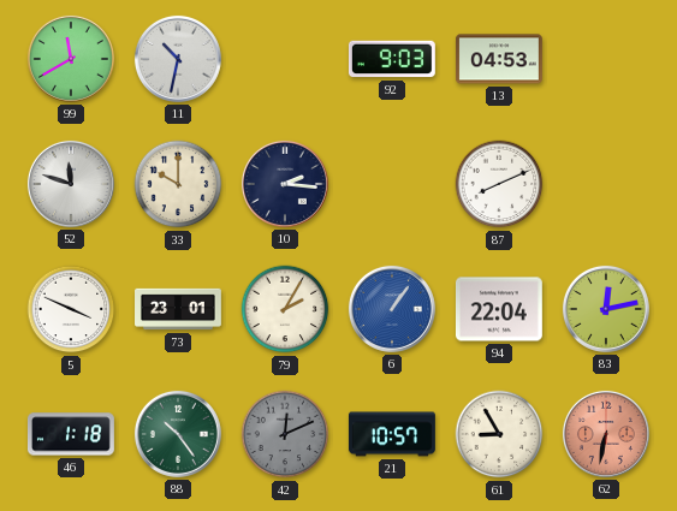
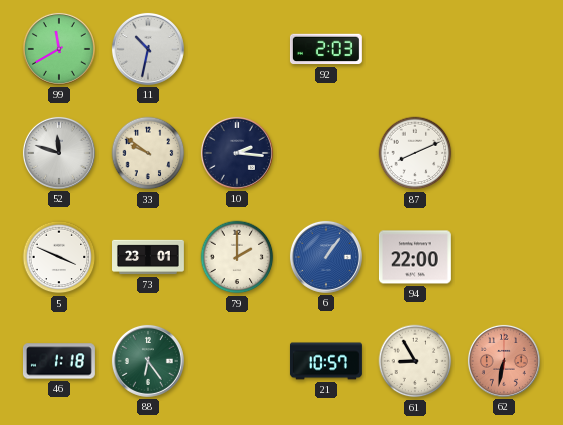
92: 9:03 -> 2:03 (326, 49)
13: 04:53 -> none (499, 59)
33: 10:00 -> 9:51 (148, 153)
79: 2:05 -> 2:00 (237, 257)
94: 22:04 -> 22:00 (415, 257)
83: 12:13 -> none (606, 309)
88: 10:24 -> 6:24 (148, 361)
42: 12:11 -> none (285, 434)
